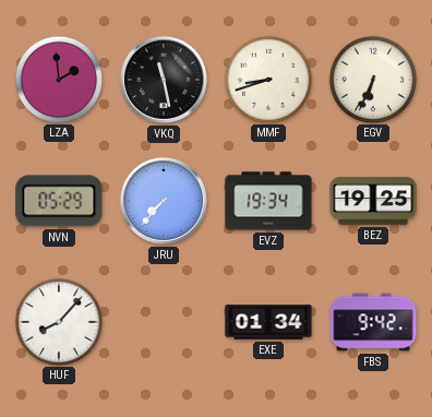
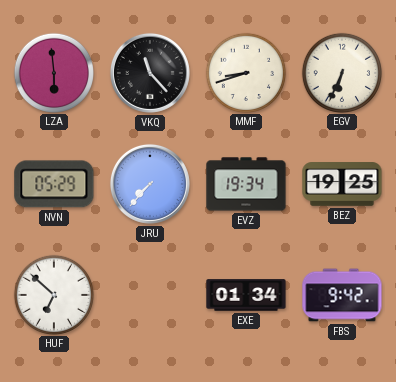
LZA: 1:59 -> 5:59 (53, 72)
VKQ: 11:28 -> 11:23 (150, 73)
HUF: 8:07 -> 6:52 (53, 294)
